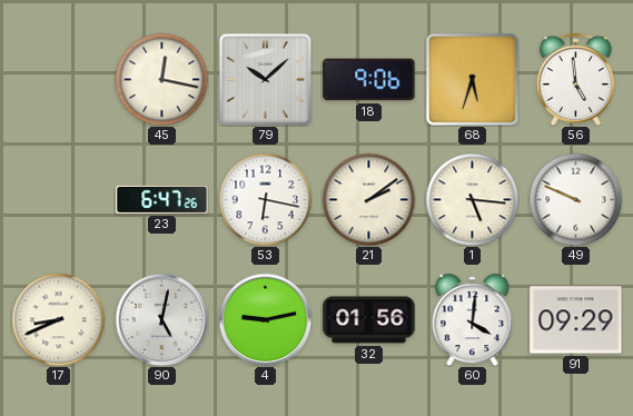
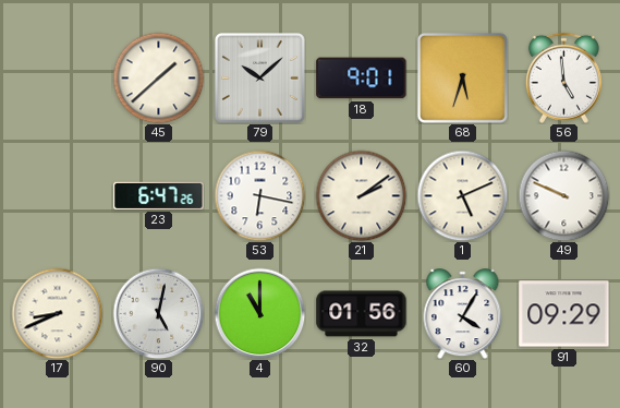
45: 12:17 -> 1:38 (158, 77)
18: 9:06 -> 9:01 (362, 79)
1: 5:16 -> 5:11 (462, 195)
4: 9:13 -> 11:00 (259, 313)
60: 4:01 -> 4:05 (463, 314)
